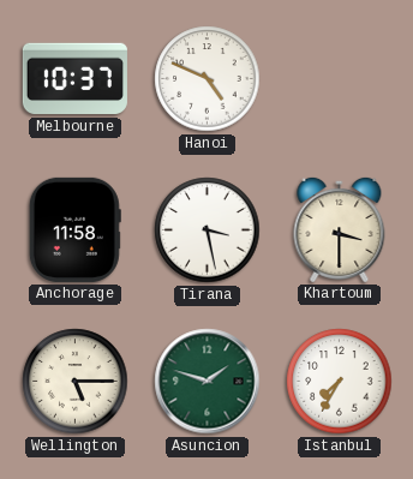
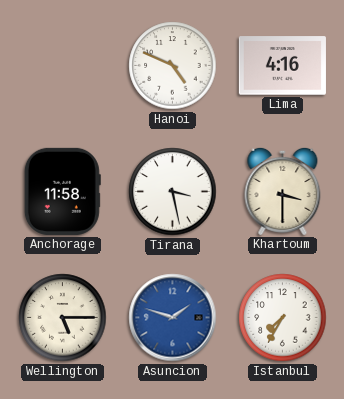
Melbourne: 10:37 -> none (74, 79)
Lima: none -> 4:16 (282, 66)
Asuncion dial: green -> blue (173, 318)
